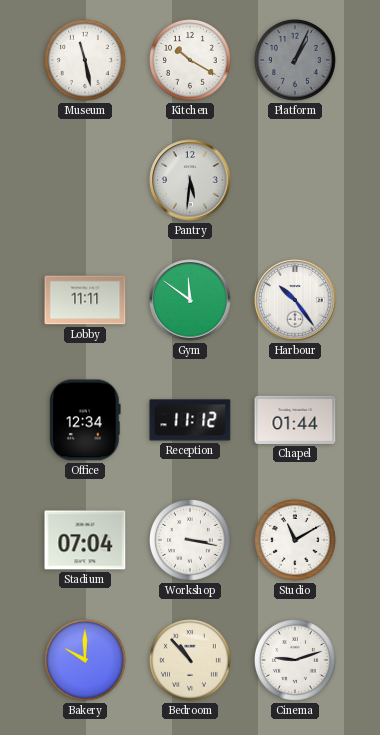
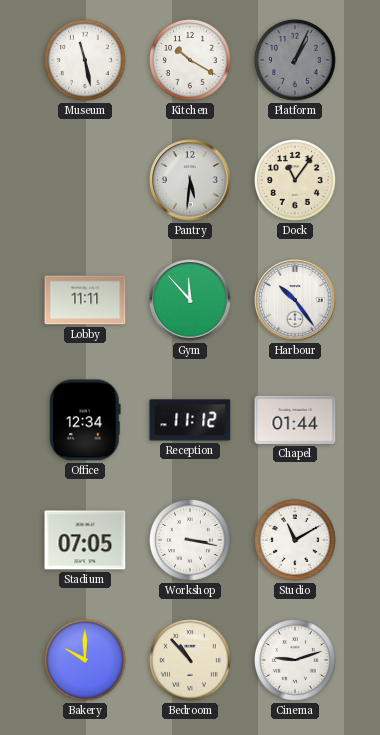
Dock: none -> 11:06 (296, 181)
Gym: 11:51 -> 11:53 (190, 300)
Stadium: 07:04 -> 07:05 (85, 540)
